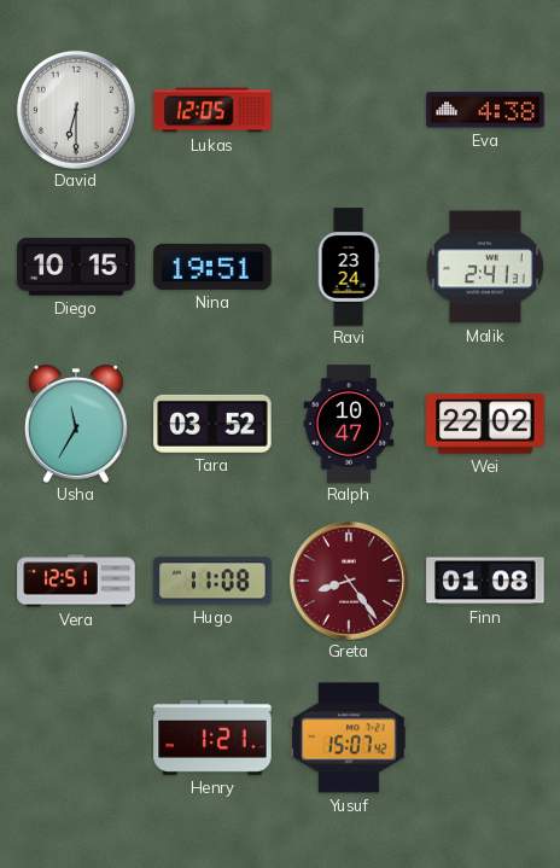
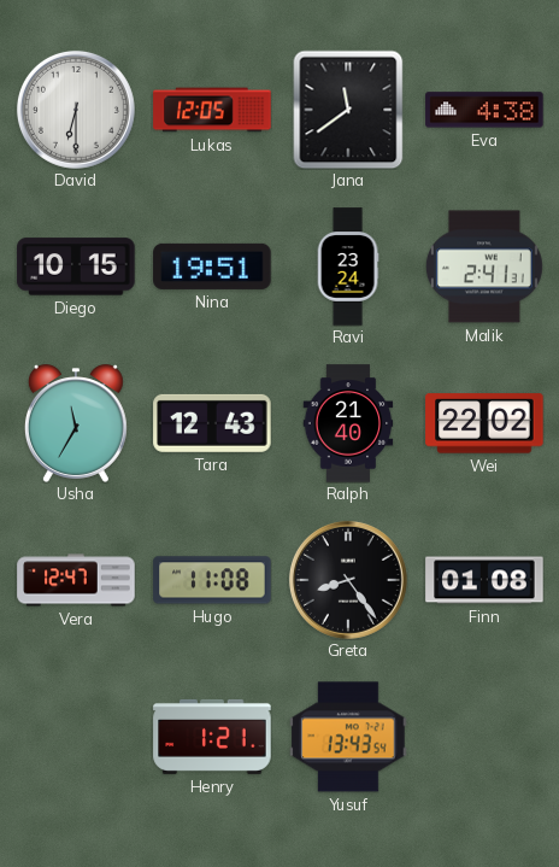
Jana: none -> 11:39 (348, 110)
Tara: 03:52 -> 12:43 (212, 423)
Ralph: 10:47 -> 21:40 (348, 423)
Vera: 12:51 -> 12:47 (76, 580)
Greta dial: burgundy -> black (348, 580)
Yusuf: 15:07 -> 13:43 (348, 737)
